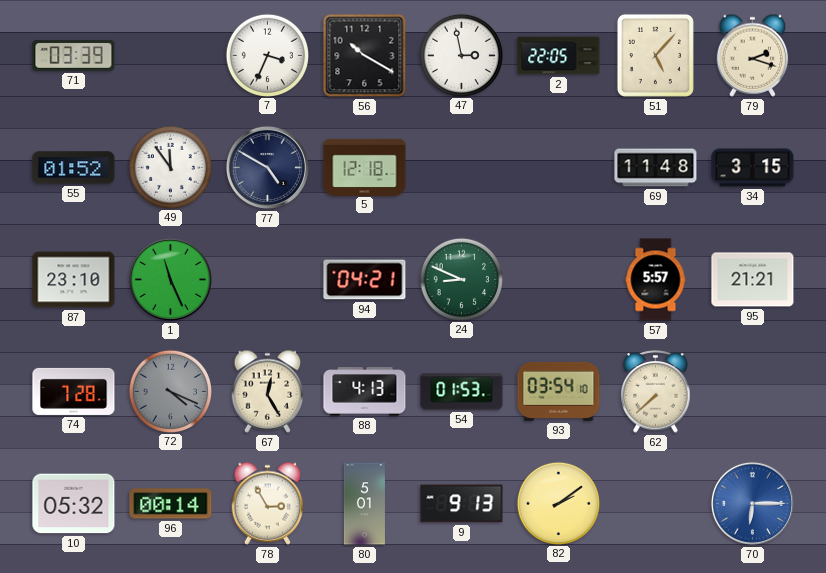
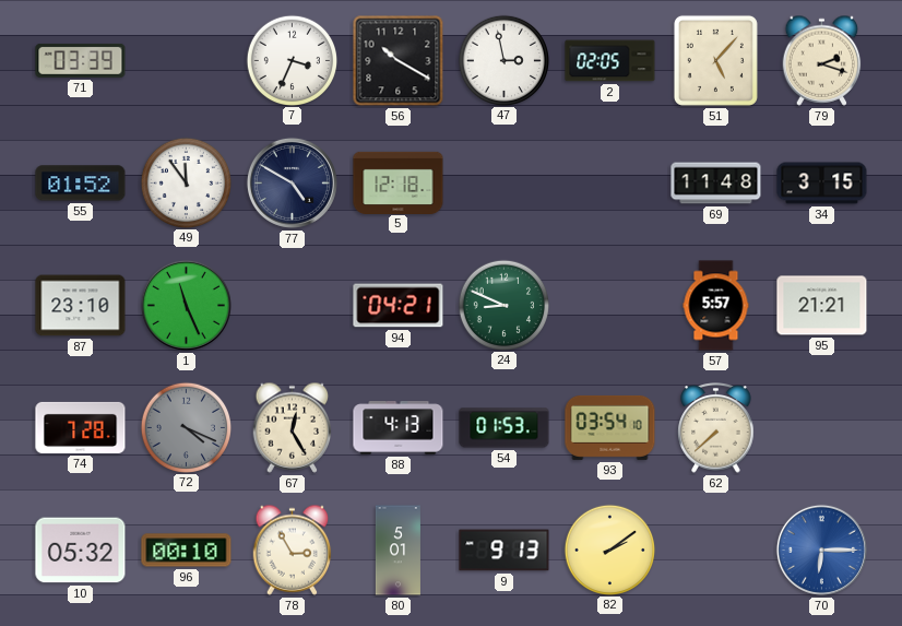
2: 22:05 -> 02:05 (610, 61)
96: 00:14 -> 00:10 (187, 551)
